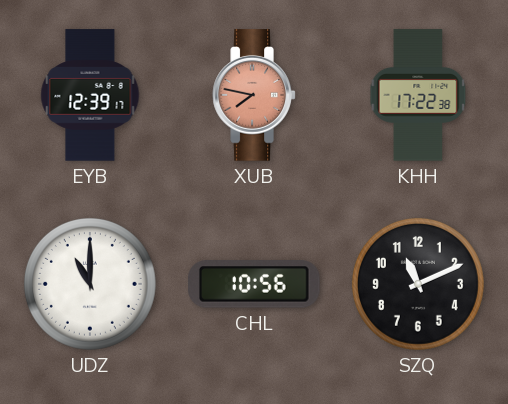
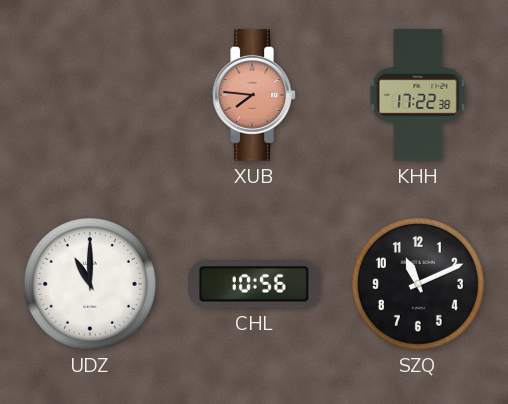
EYB: 12:39 -> none (90, 95)
XUB: 7:47 -> 7:46 (254, 95)
